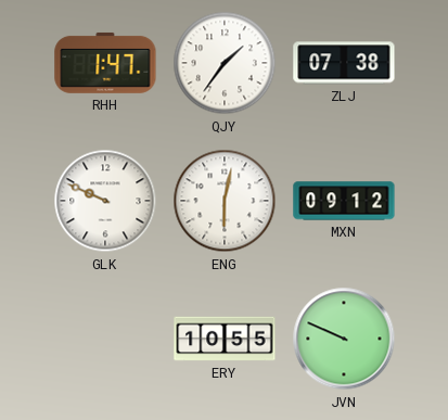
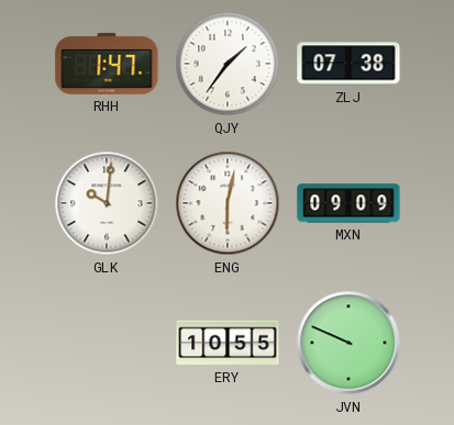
GLK: 9:49 -> 10:01 (107, 203)
MXN: 09:12 -> 09:09 (348, 203)
